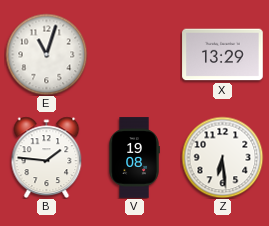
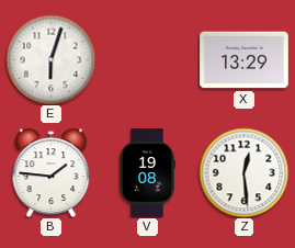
E: 11:03 -> 6:03 (50, 59)
Z: 6:29 -> 12:29 (243, 172)
